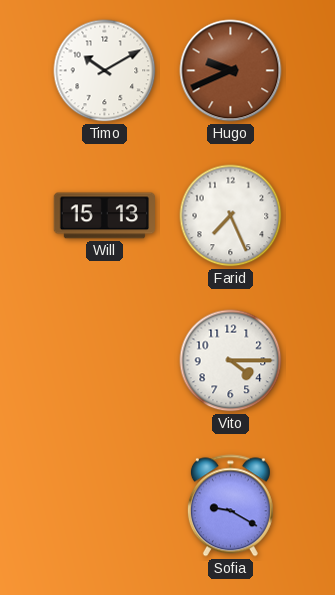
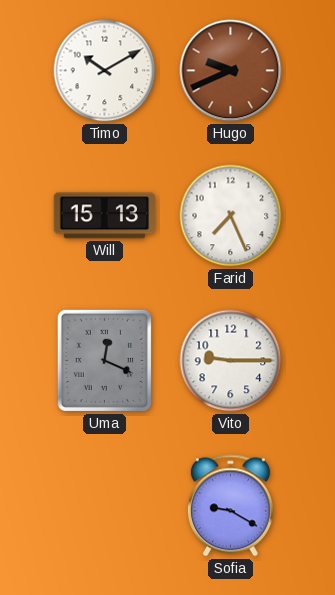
Uma: none -> 12:19 (104, 360)
Vito: 4:15 -> 9:15 (231, 361)
